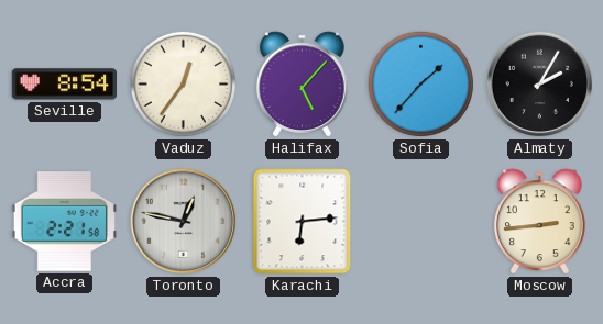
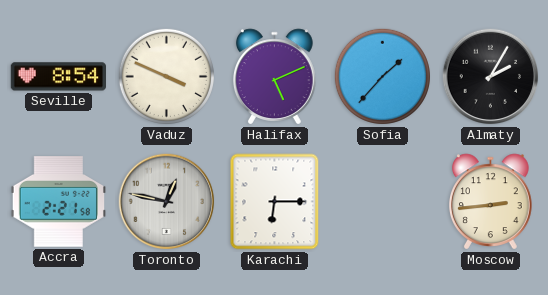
Vaduz: 12:36 -> 3:49 (166, 76)
Halifax: 5:07 -> 5:11 (275, 77)
Karachi: 6:14 -> 6:15 (275, 202)
